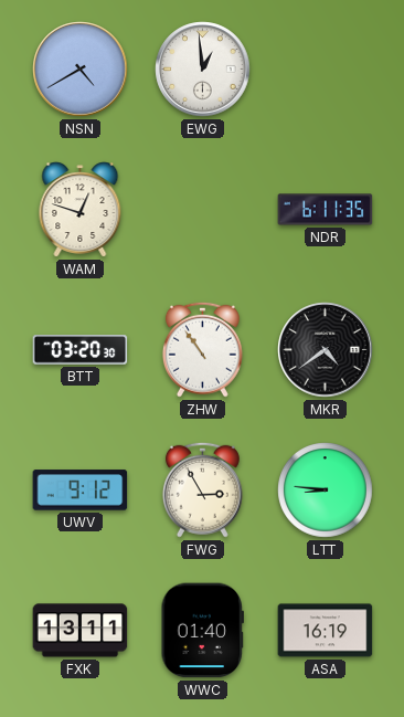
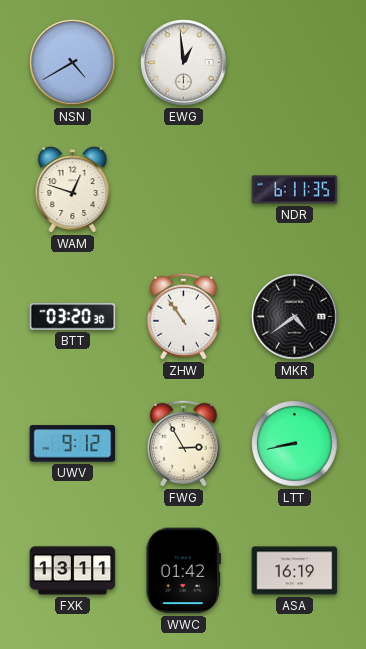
LTT: 8:46 -> 8:43 (295, 444)
WWC: 01:40 -> 01:42 (183, 571)
